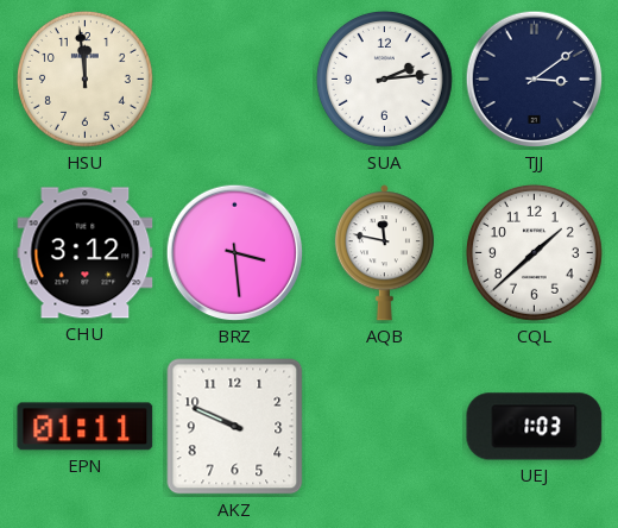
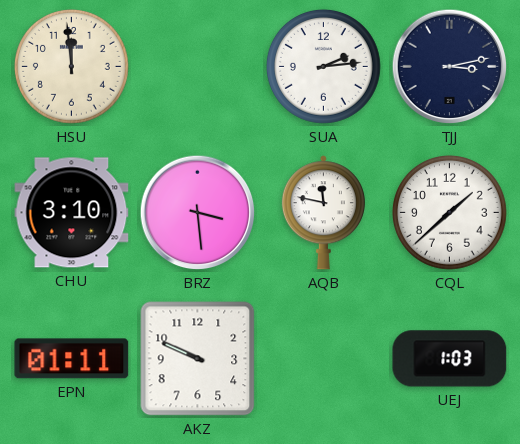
TJJ: 3:09 -> 3:13 (450, 67)
CHU: 3:12 -> 3:10 (72, 213)
